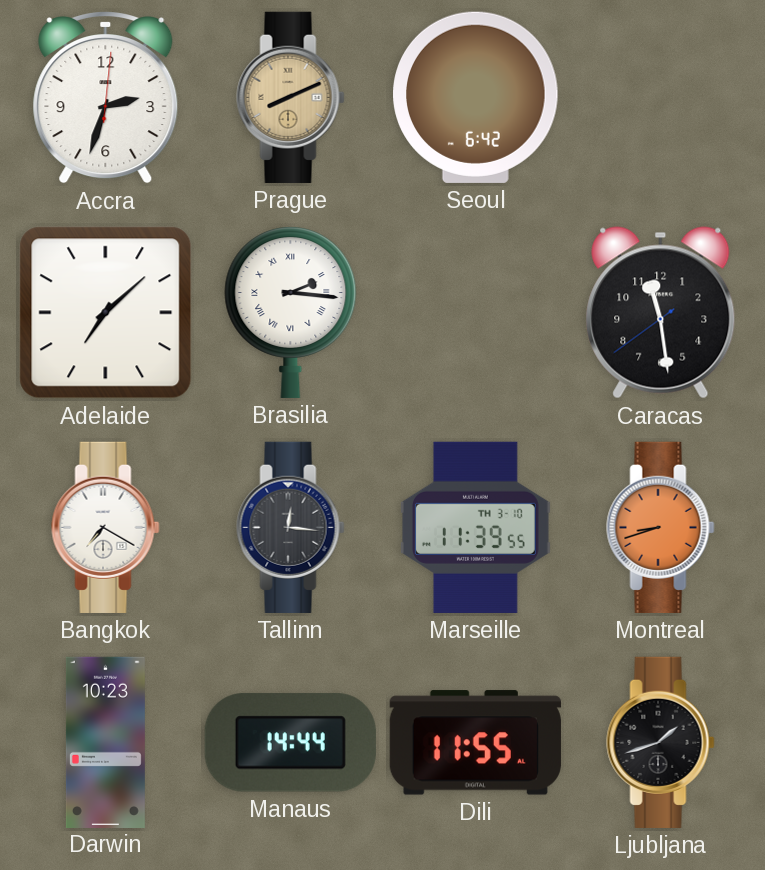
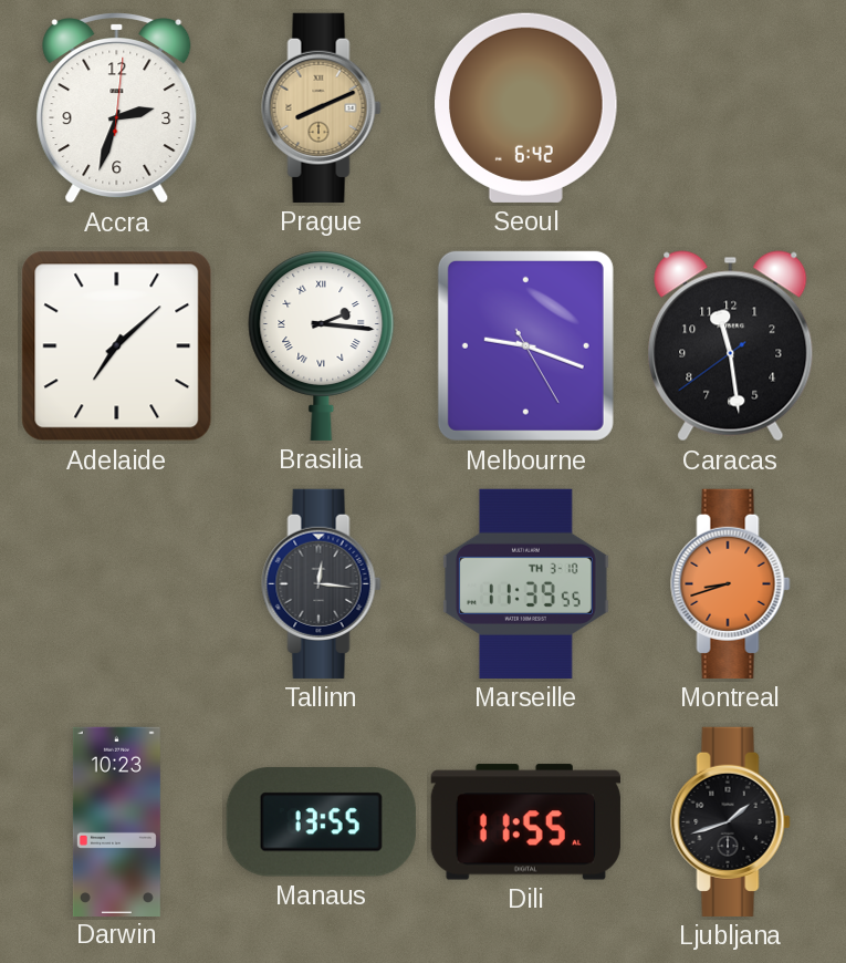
Melbourne: none -> 9:18 (525, 345)
Bangkok: 7:20 -> none (106, 527)
Manaus: 14:44 -> 13:55 (321, 822)
